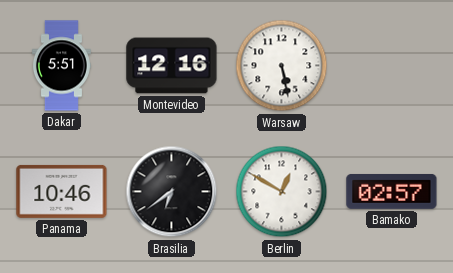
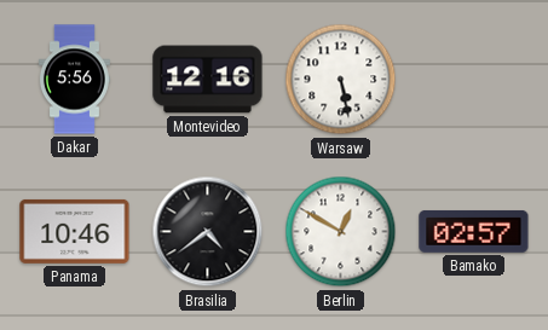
Dakar: 5:51 -> 5:56 (74, 80)
Brasilia: 6:39 -> 4:39 (208, 232)
